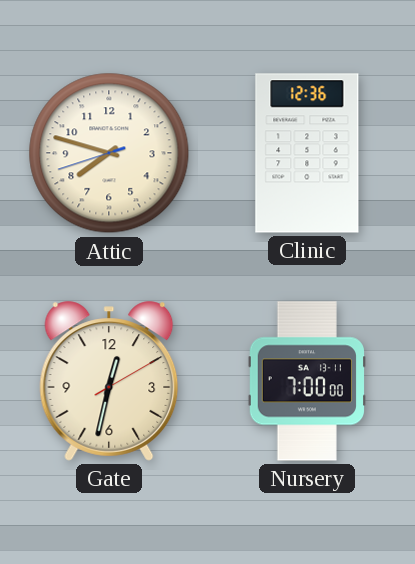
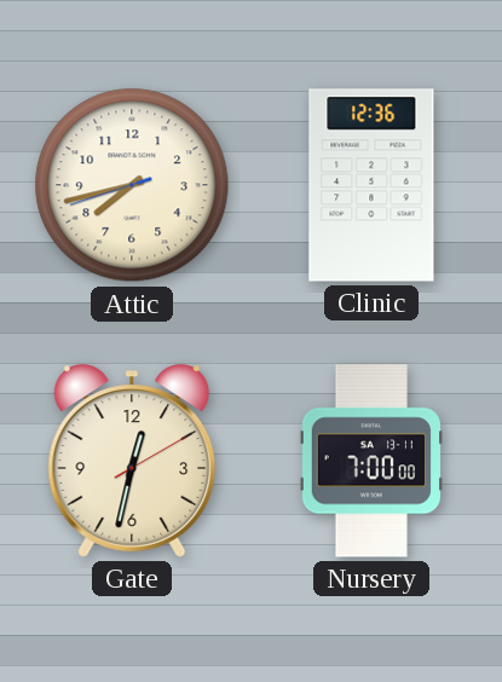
Attic: 7:47 -> 7:42 (132, 185)
